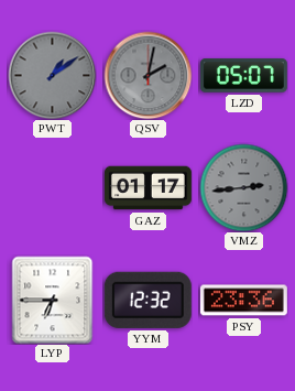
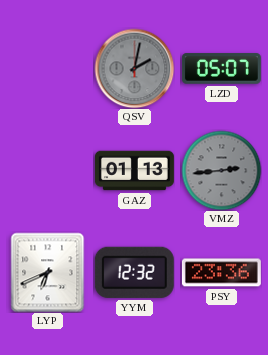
PWT: 1:09 -> none (52, 75)
GAZ: 01:17 -> 01:13 (134, 171)
LYP: 6:45 -> 6:41 (48, 272)
